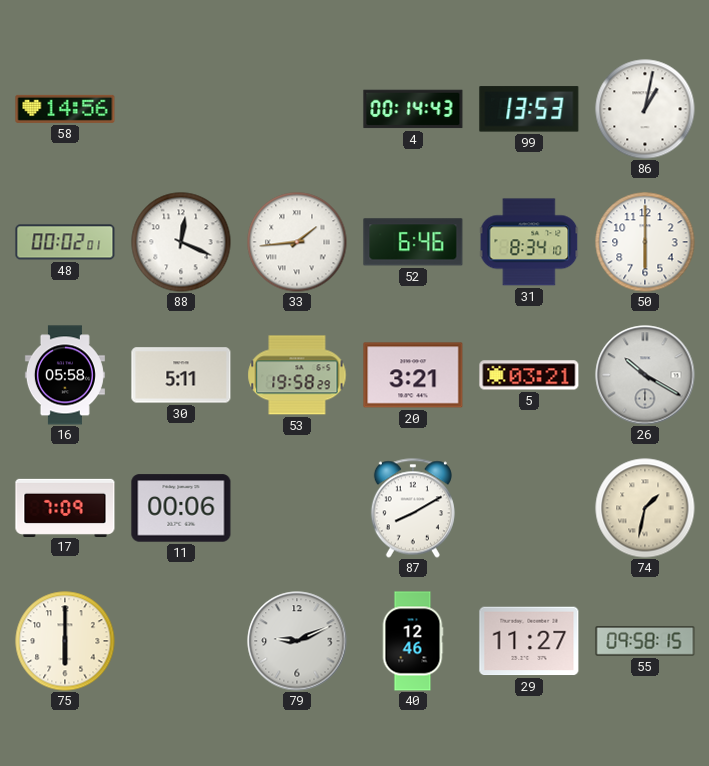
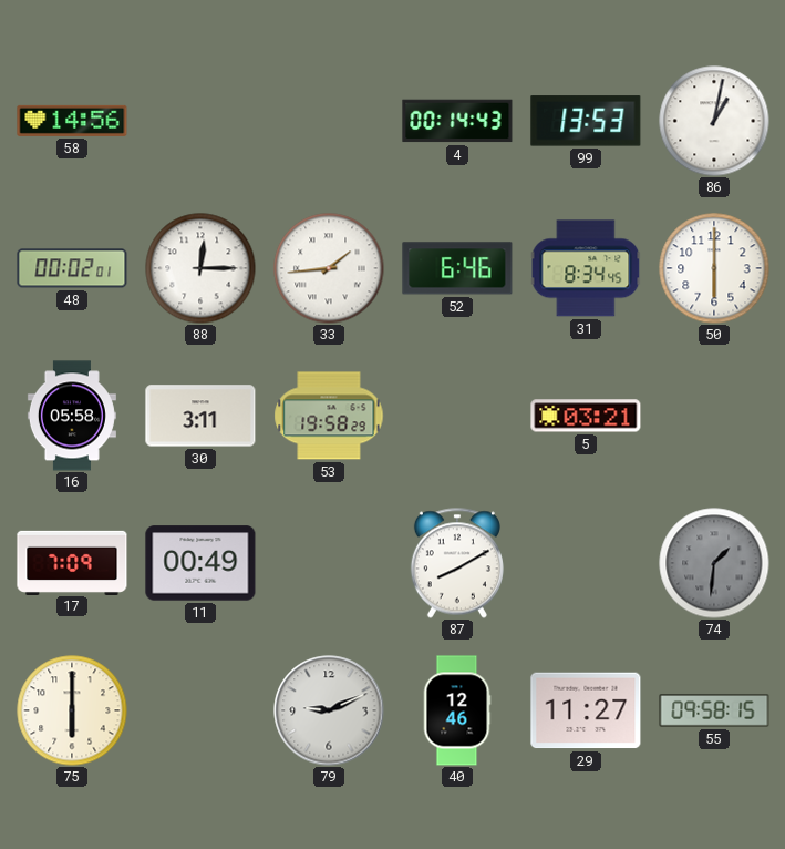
88: 12:19 -> 12:15 (200, 268)
31: 8:34:10 -> 8:34:45 (586, 268)
30: 5:11 -> 3:11 (200, 416)
20: 3:21 -> none (413, 375)
26: 10:20 -> none (645, 375)
11: 00:06 -> 00:49 (200, 563)
74: 1:32 -> 1:31 (714, 563)
74 dial: cream -> grey (714, 563)
